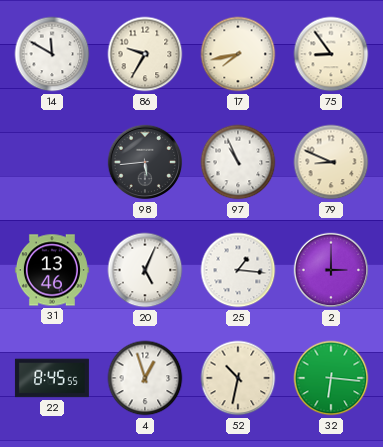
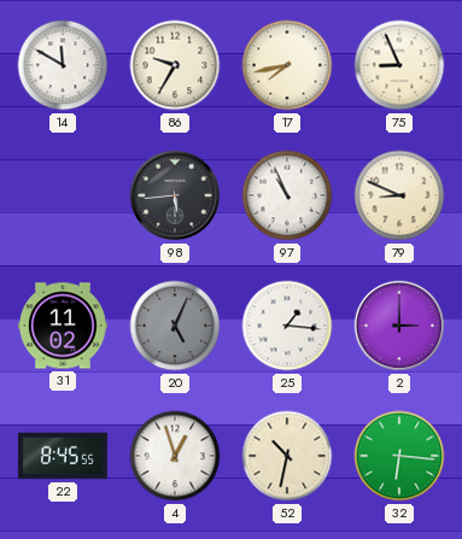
75: 8:54 -> 8:56 (399, 65)
31: 13:46 -> 11:02 (63, 326)
20 dial: white -> grey (175, 326)
